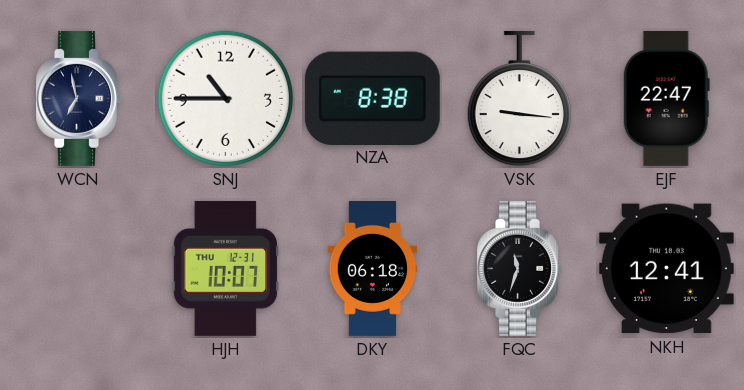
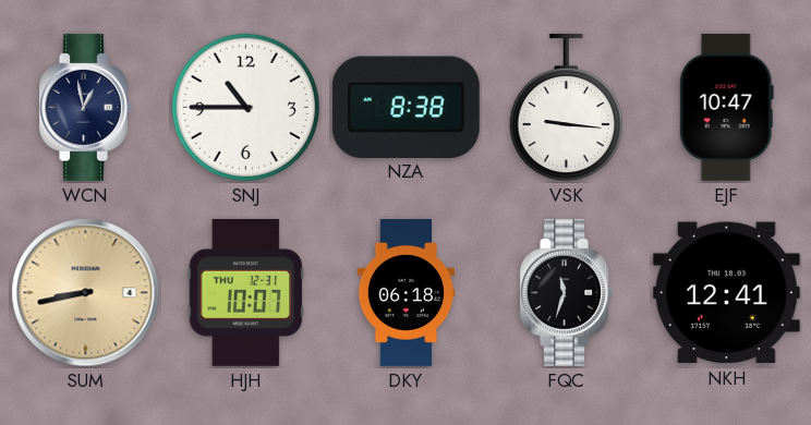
WCN: 6:58 -> 12:58 (85, 107)
EJF: 22:47 -> 10:47 (726, 107)
SUM: none -> 8:43 (86, 293)
